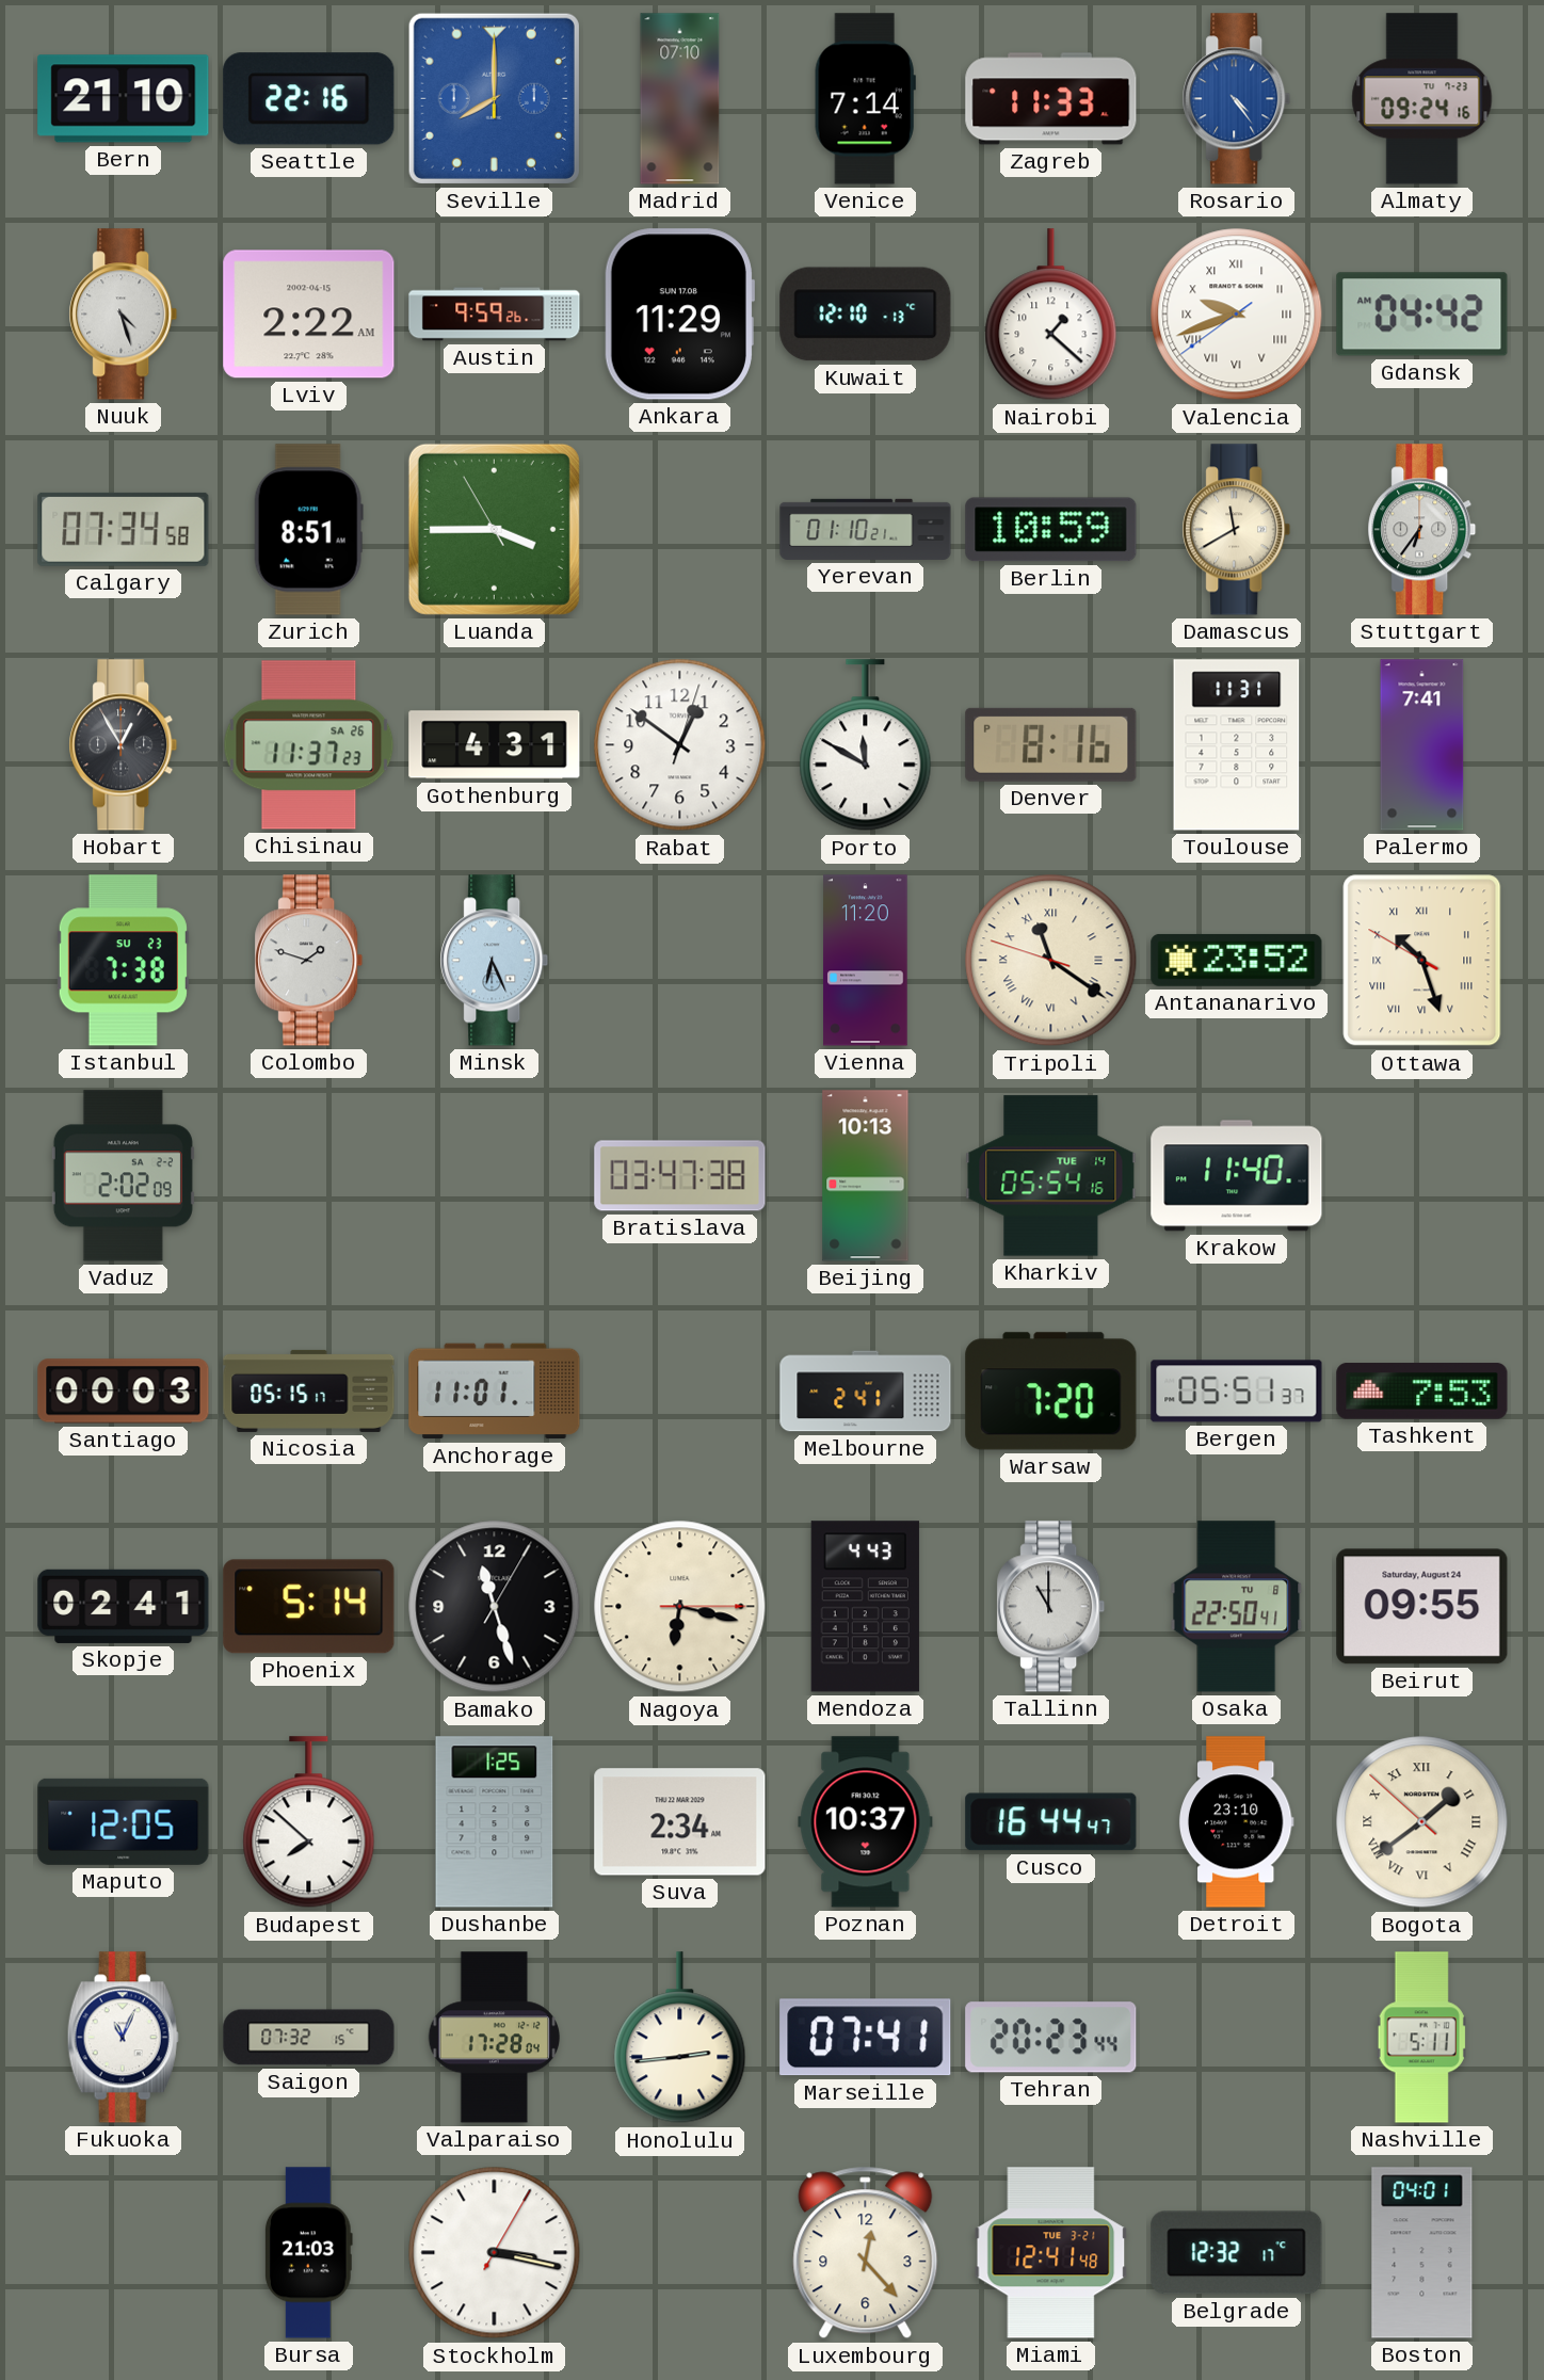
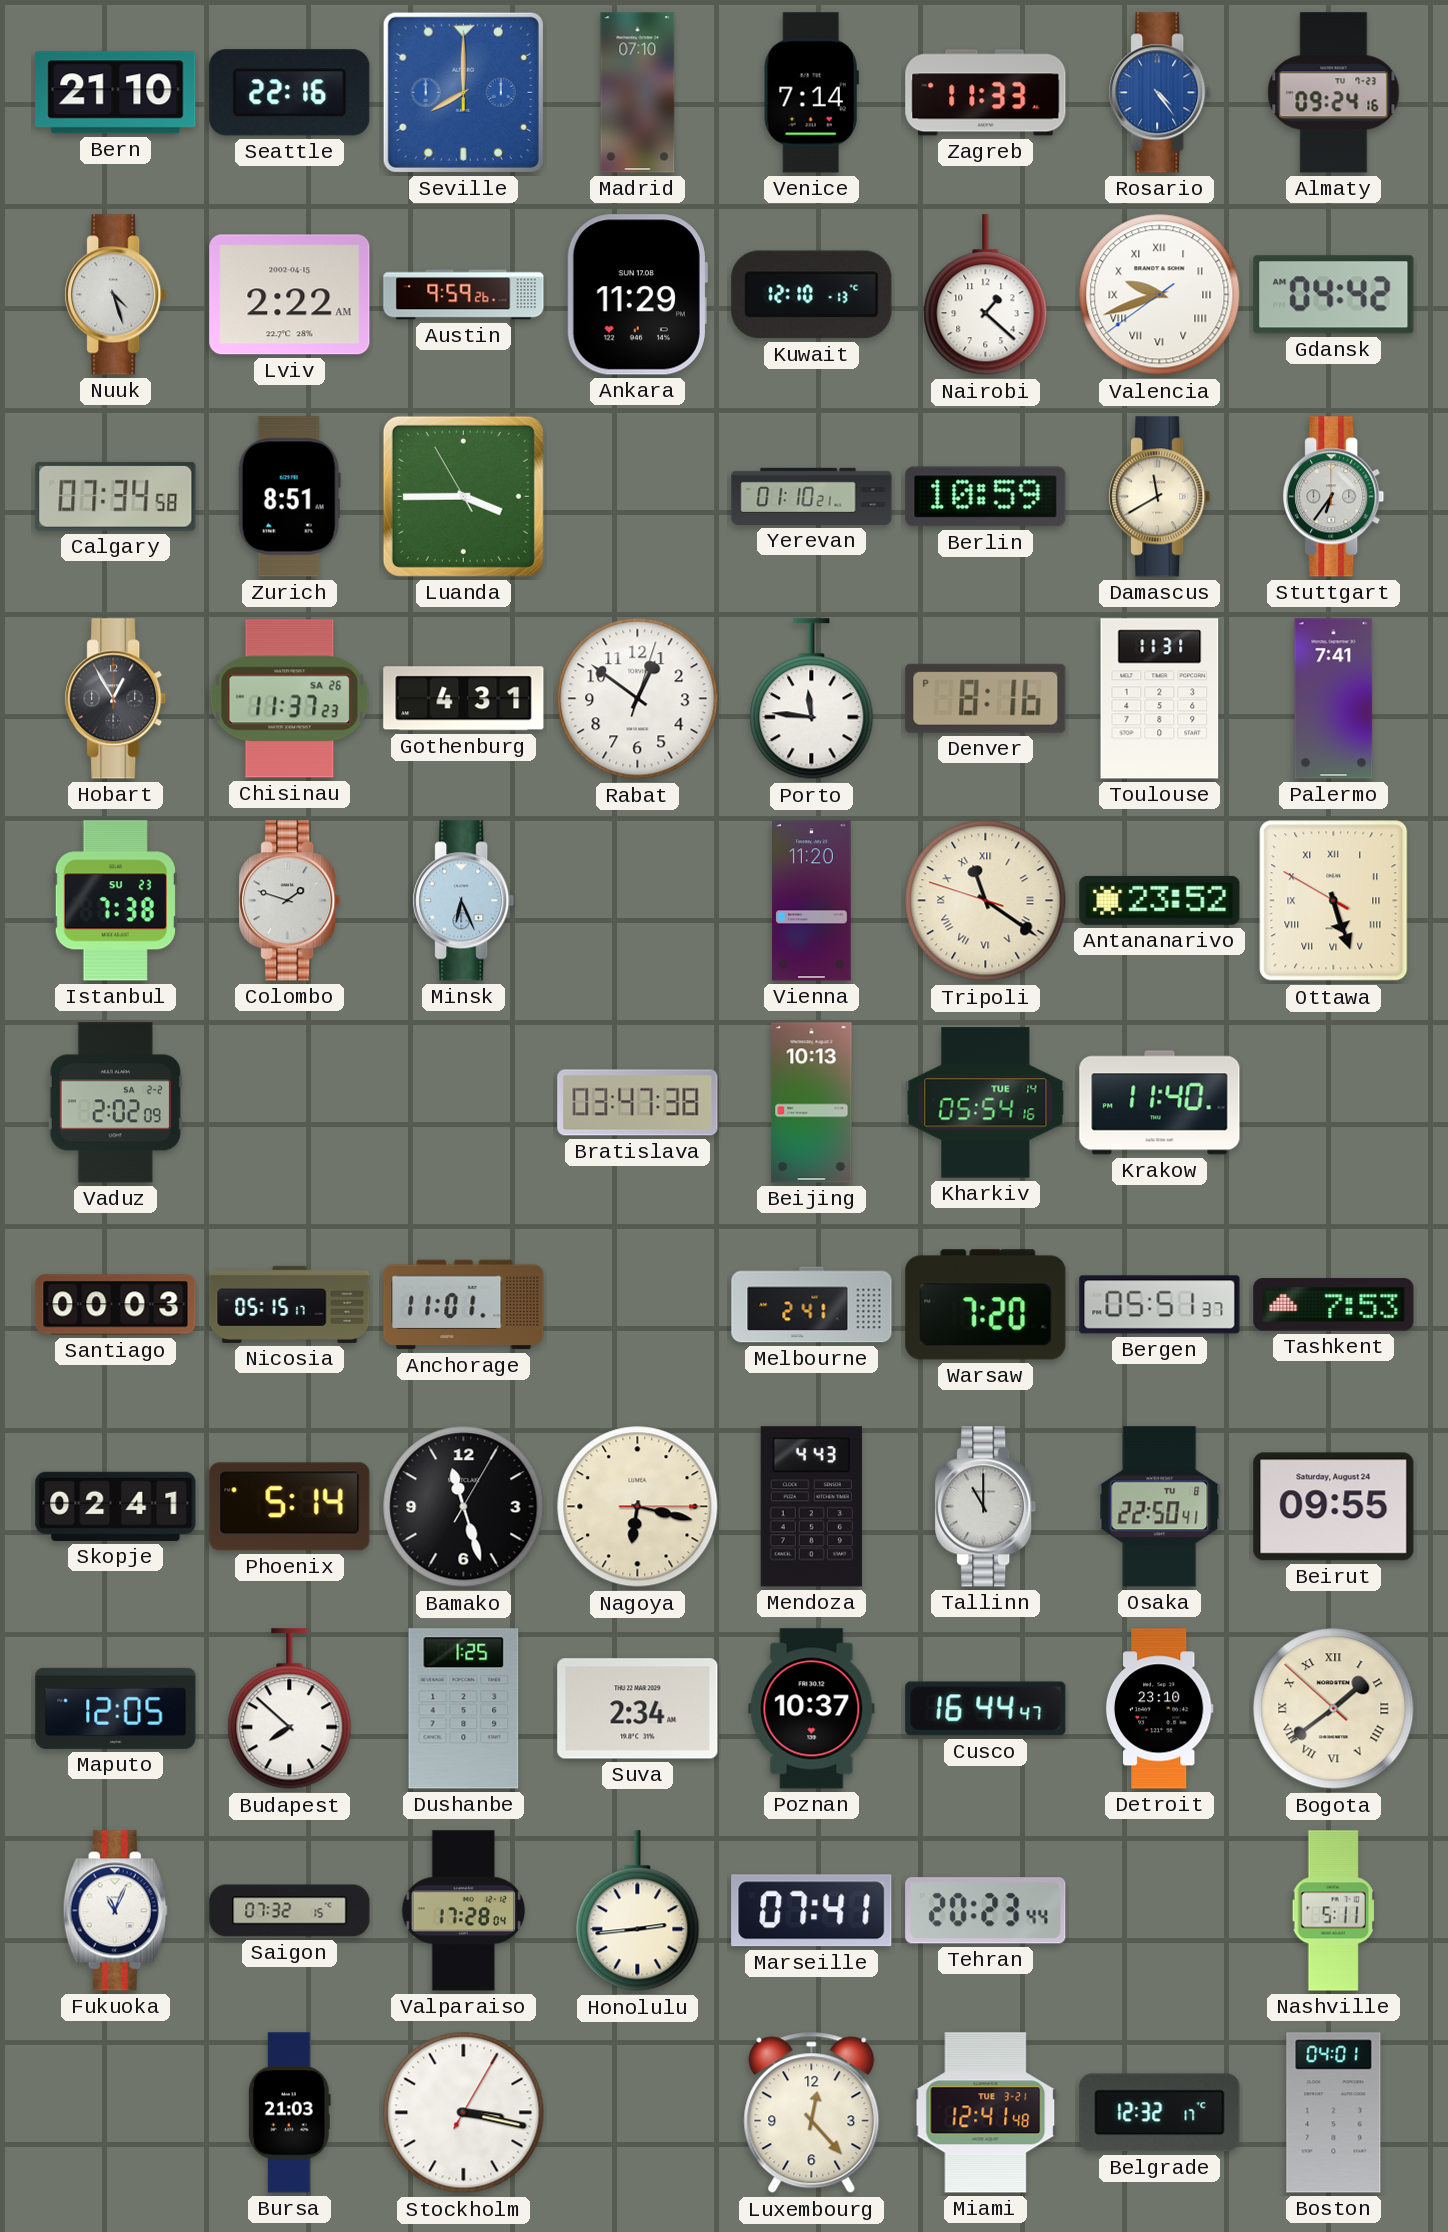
Porto: 11:50 -> 11:46 (812, 699)
Ottawa: 10:26 -> 5:26 (1334, 901)
